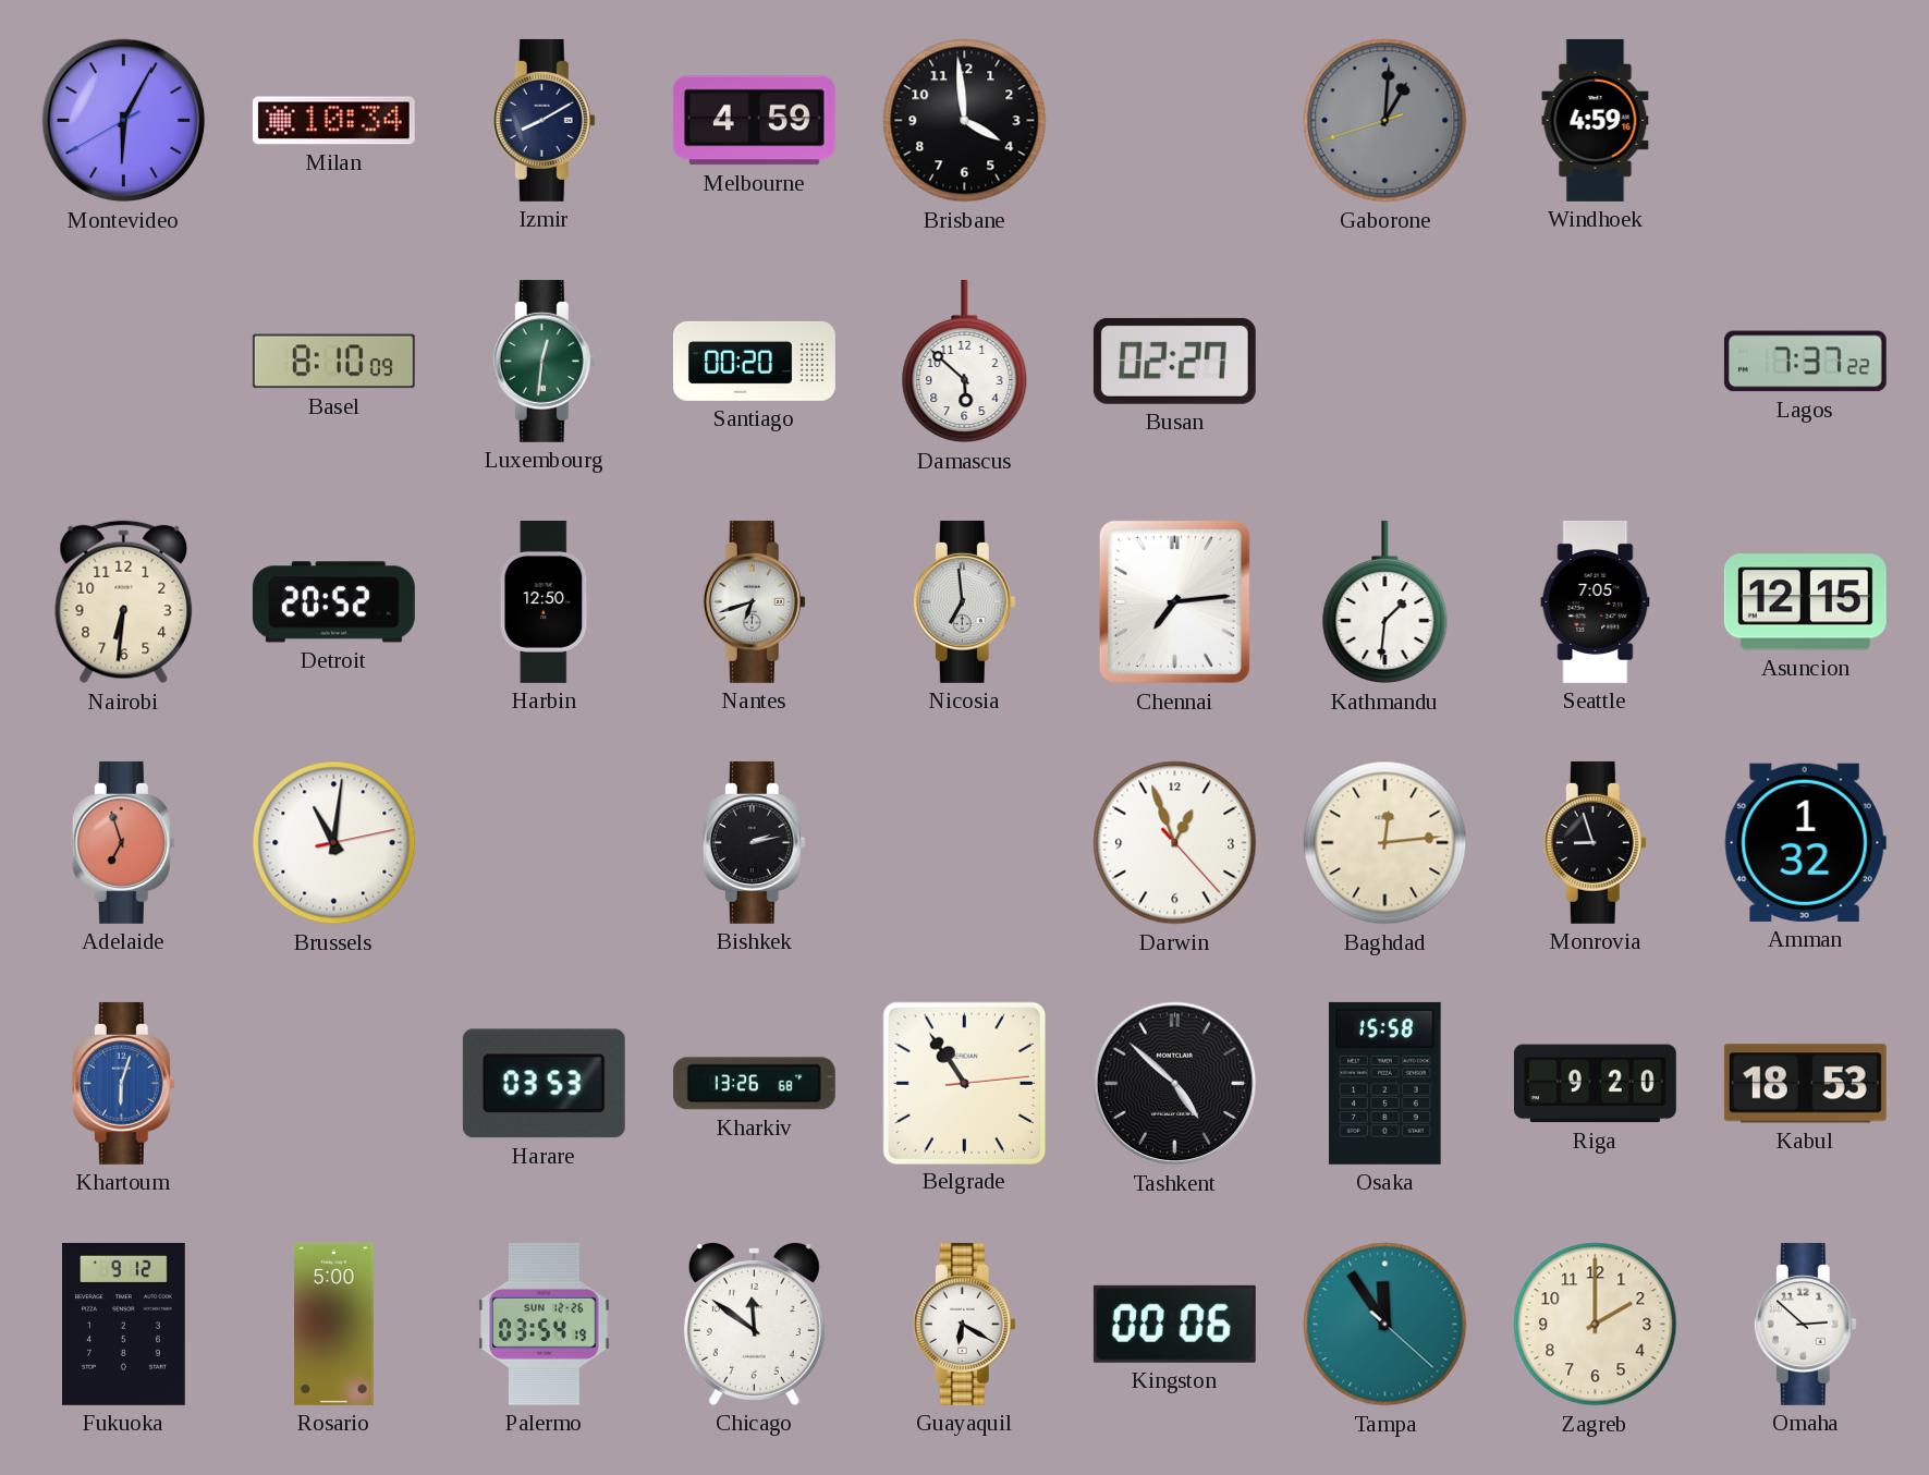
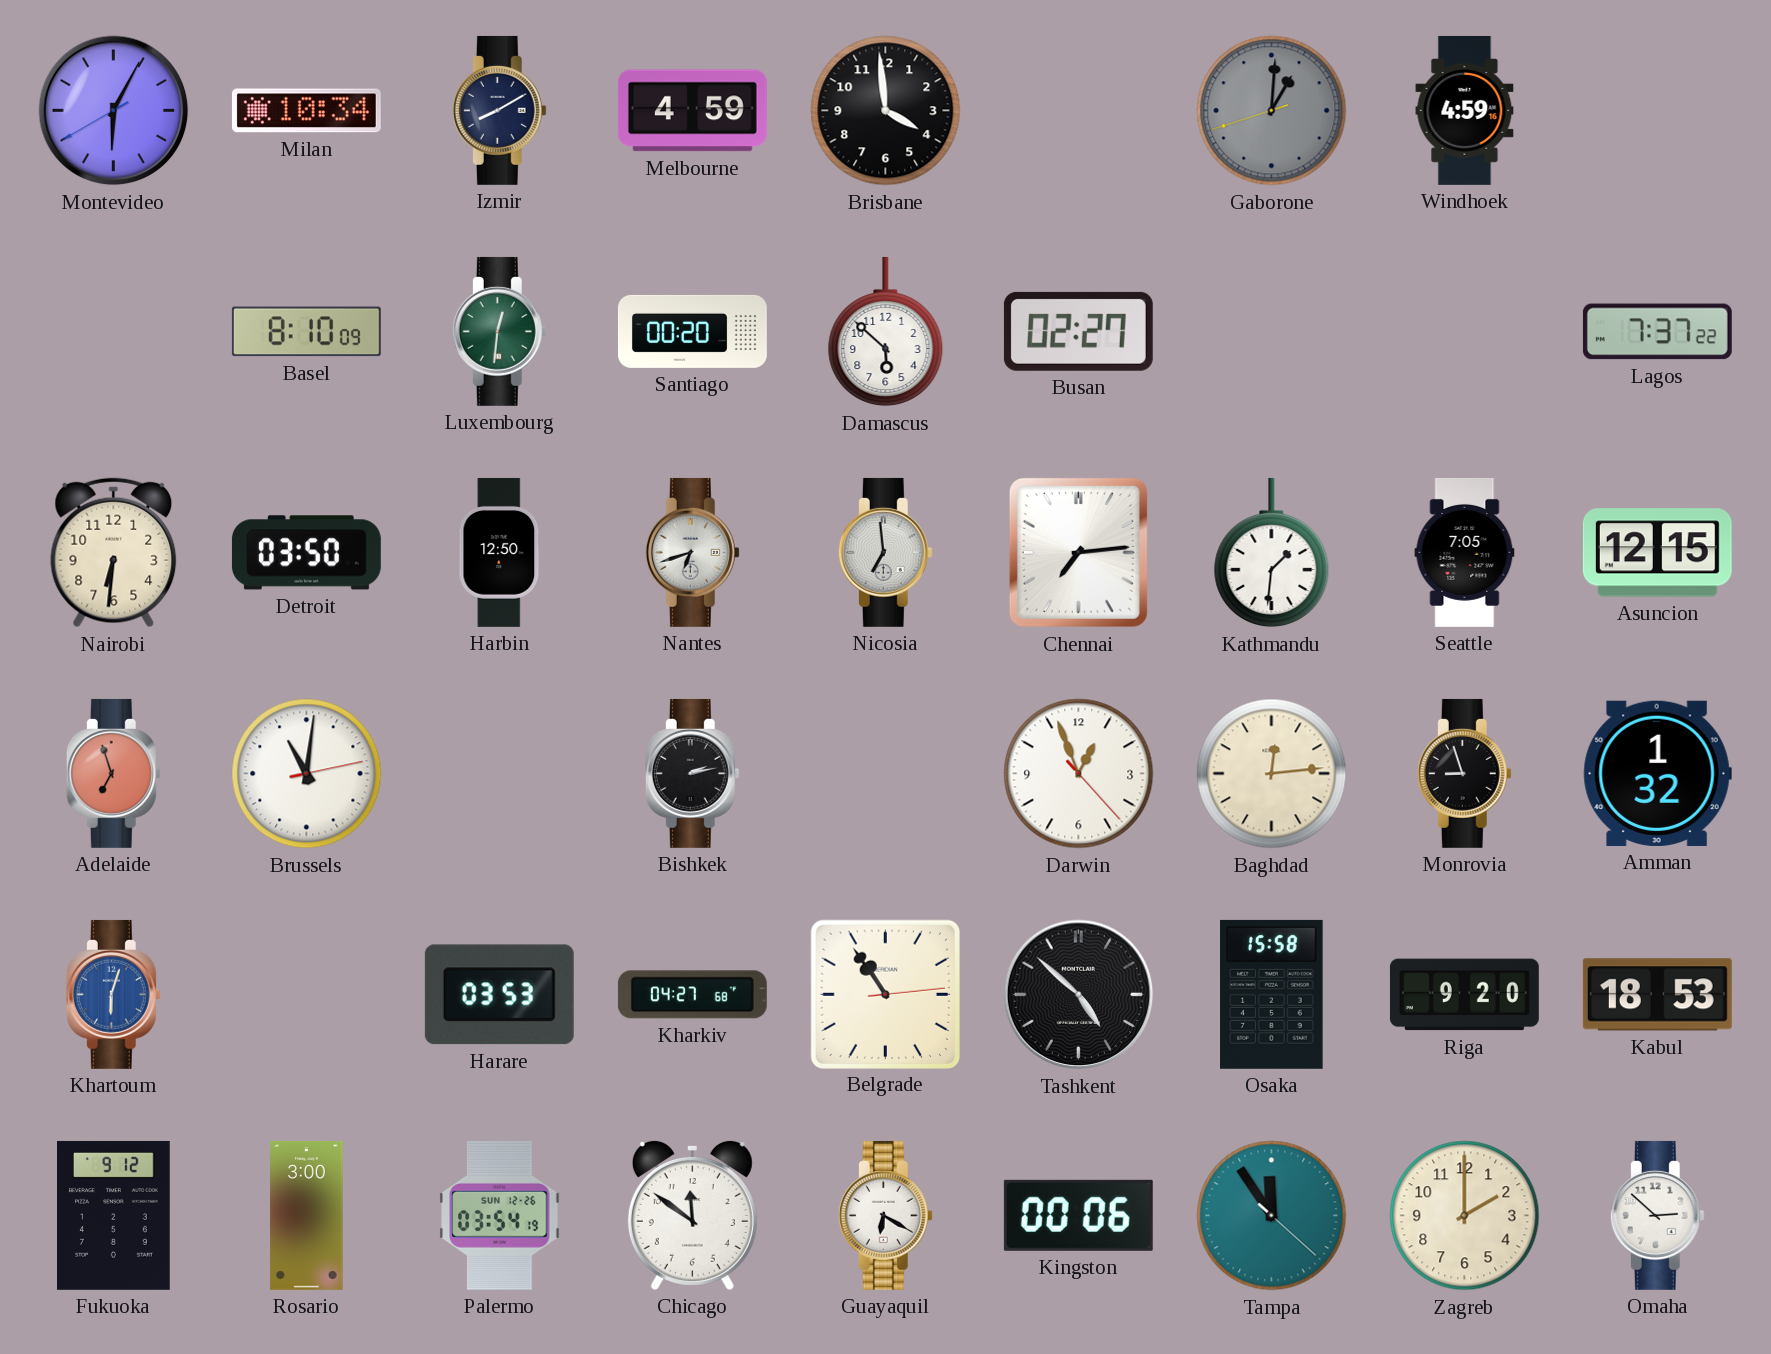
Detroit: 20:52 -> 03:50 (306, 553)
Kharkiv: 13:26 -> 04:27 (692, 995)
Rosario: 5:00 -> 3:00 (307, 1215)
